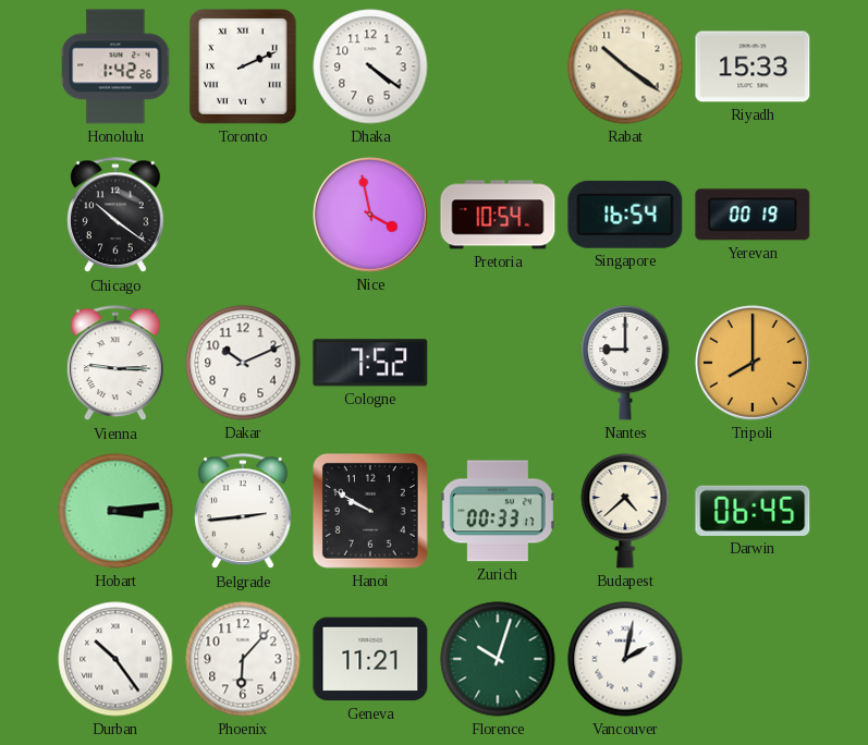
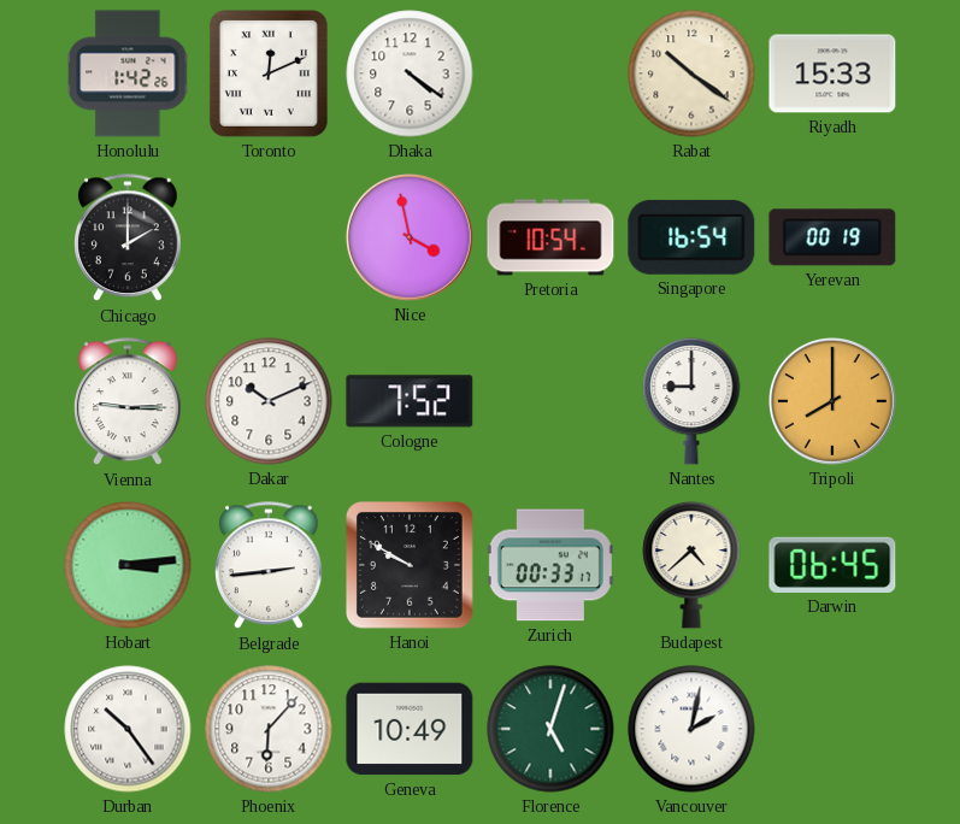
Toronto: 2:11 -> 12:11 (269, 73)
Chicago: 10:21 -> 2:00 (129, 239)
Geneva: 11:21 -> 10:49 (410, 729)
Florence: 10:03 -> 5:03 (550, 729)
